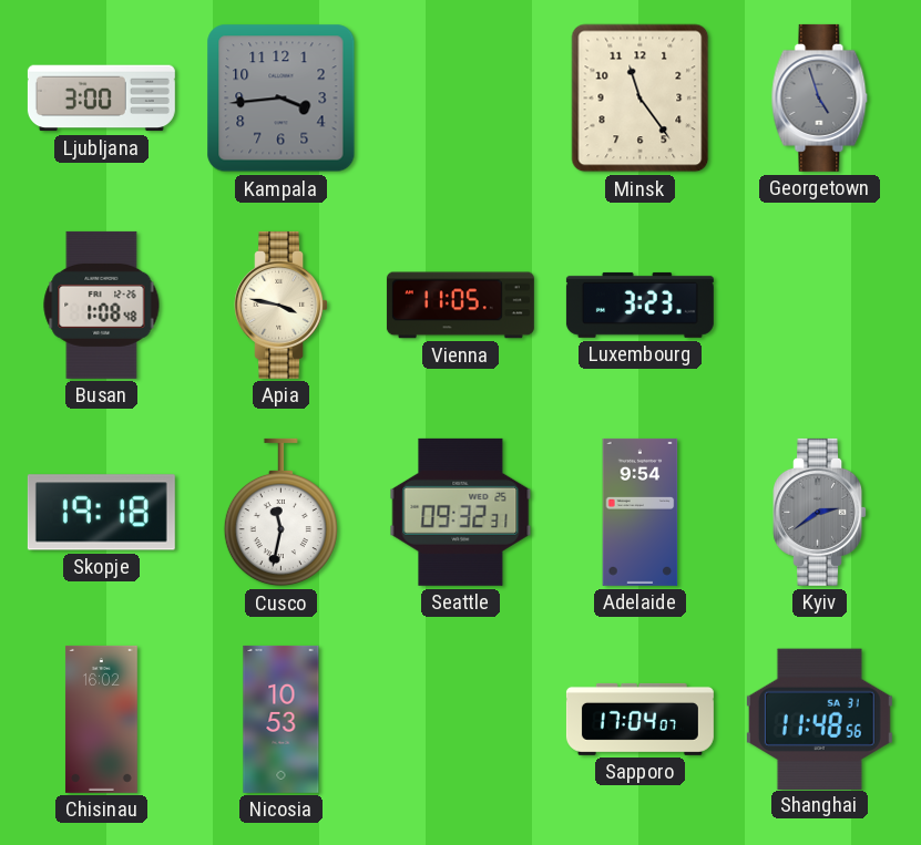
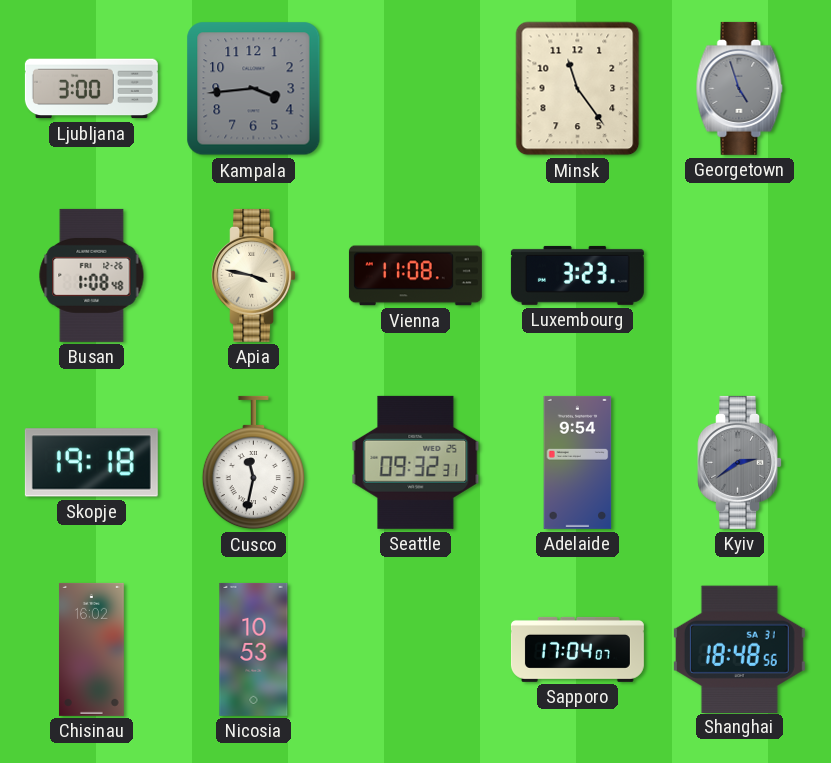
Vienna: 11:05 -> 11:08 (415, 276)
Shanghai: 11:48 -> 18:48 (739, 649)
